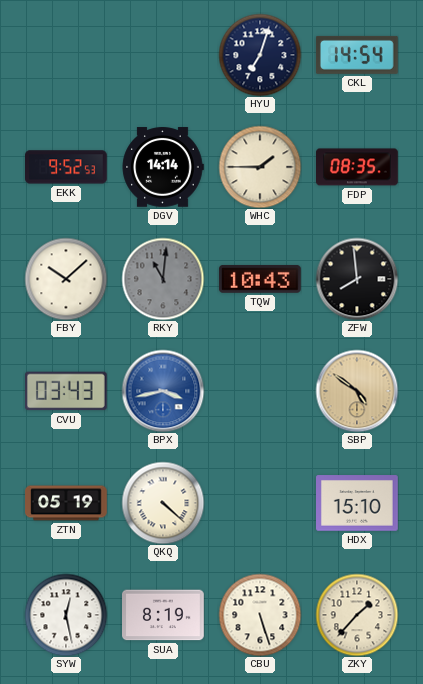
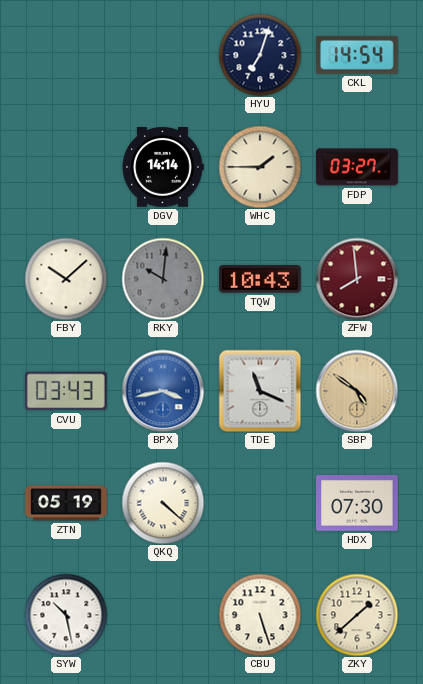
EKK: 9:52 -> none (67, 167)
FDP: 08:35 -> 03:27 (358, 167)
RKY: 11:01 -> 10:01 (163, 279)
ZFW dial: black -> burgundy (357, 279)
TDE: none -> 11:19 (260, 391)
HDX: 15:10 -> 07:30 (358, 503)
SYW: 12:28 -> 10:28 (66, 615)
SUA: 8:19 -> none (164, 615)
ZKY: 1:37 -> 1:38 (357, 615)
